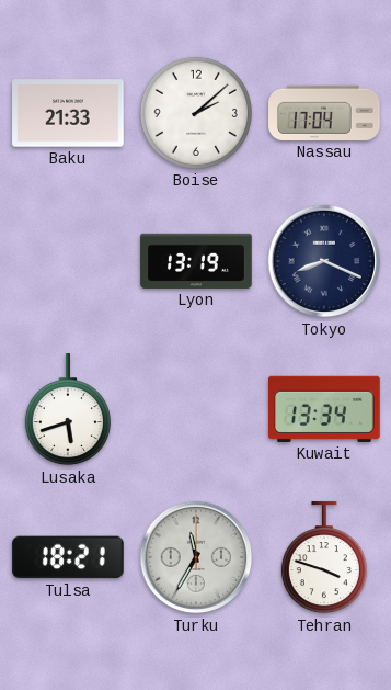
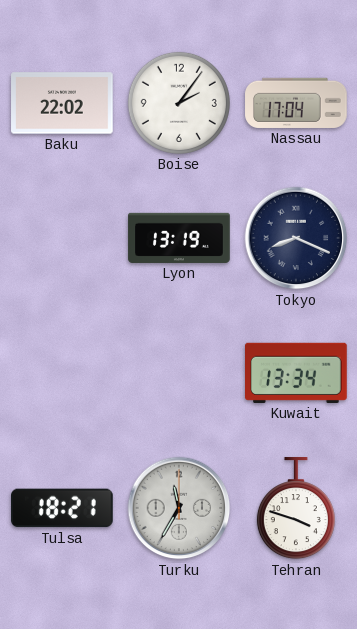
Baku: 21:33 -> 22:02 (62, 103)
Boise: 2:08 -> 2:06 (179, 103)
Lusaka: 5:42 -> none (68, 410)
